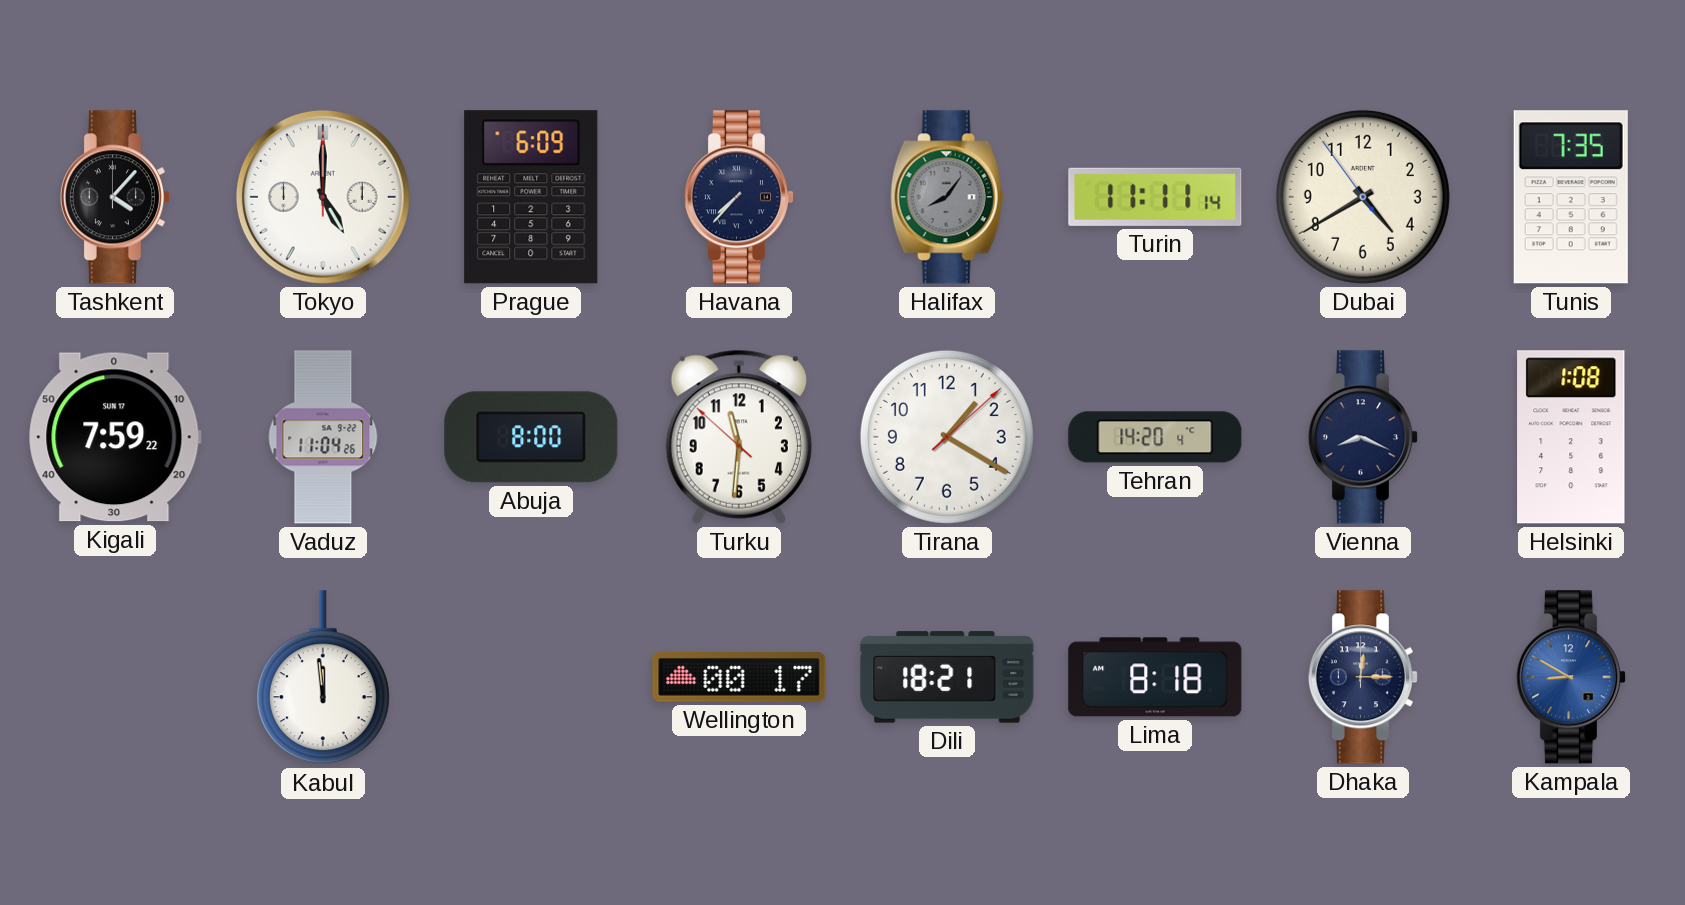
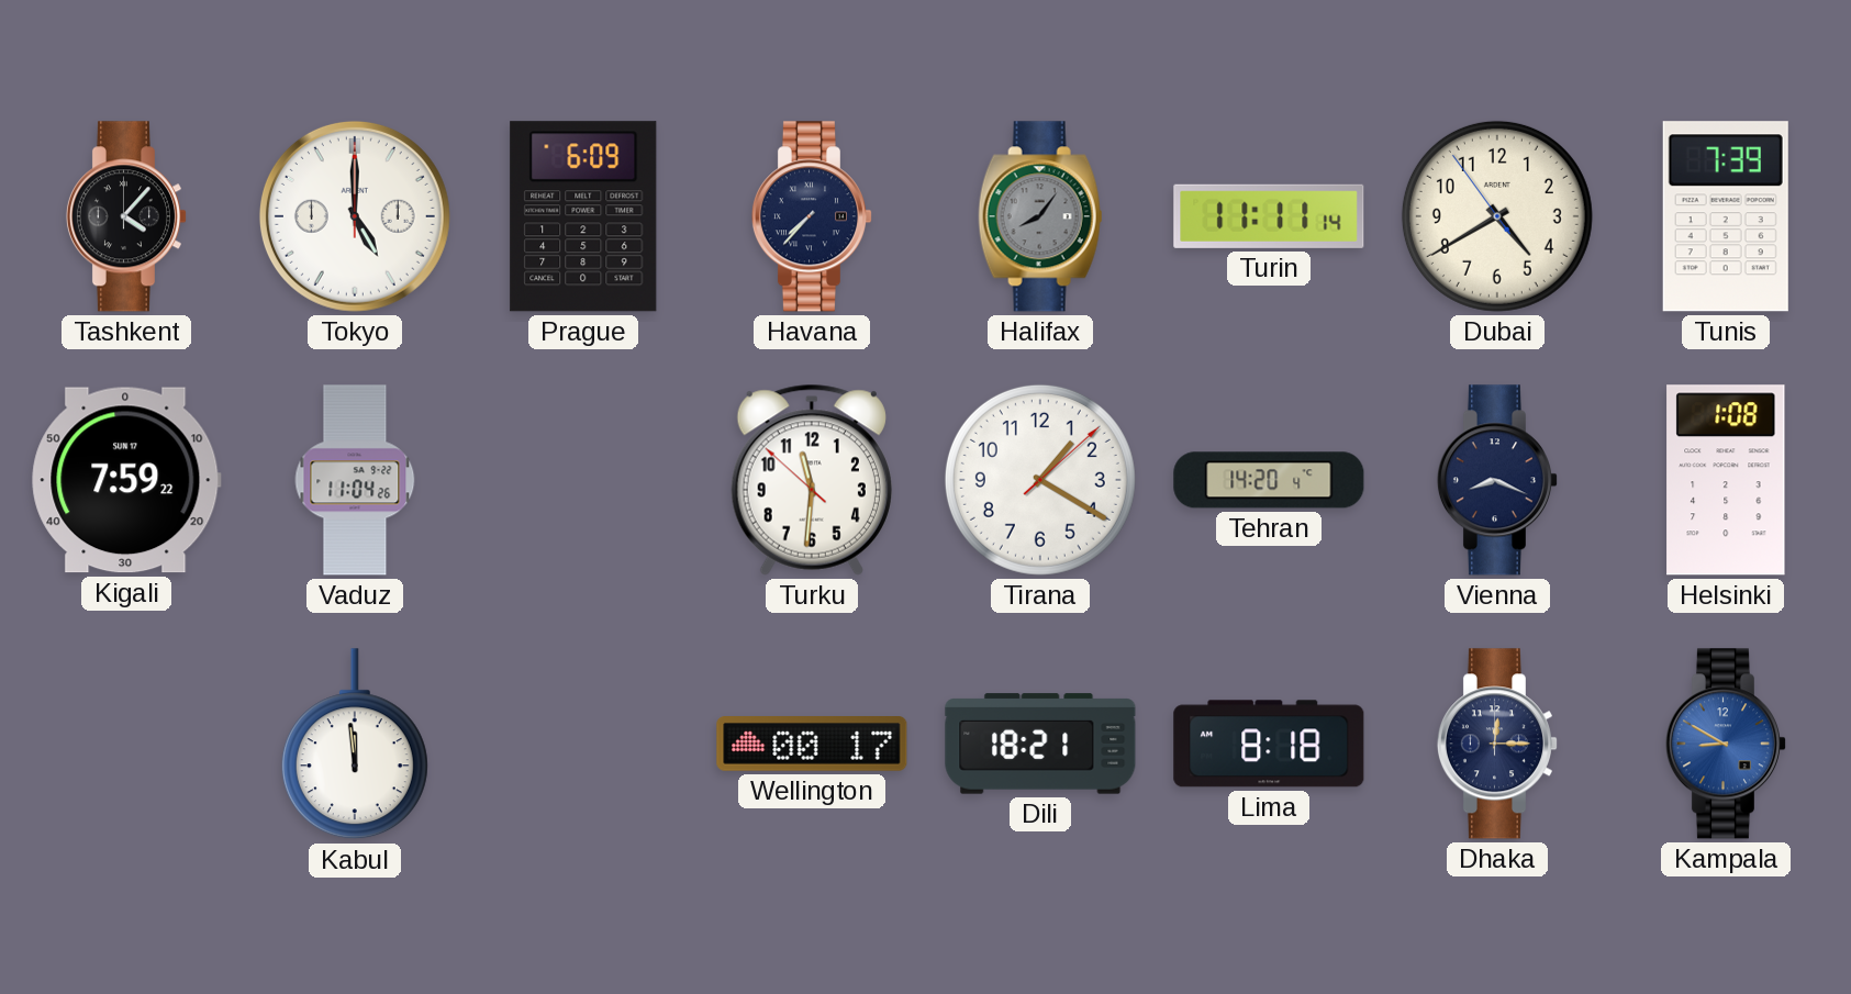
Tunis: 7:35 -> 7:39 (1726, 216)
Abuja: 8:00 -> none (531, 437)
